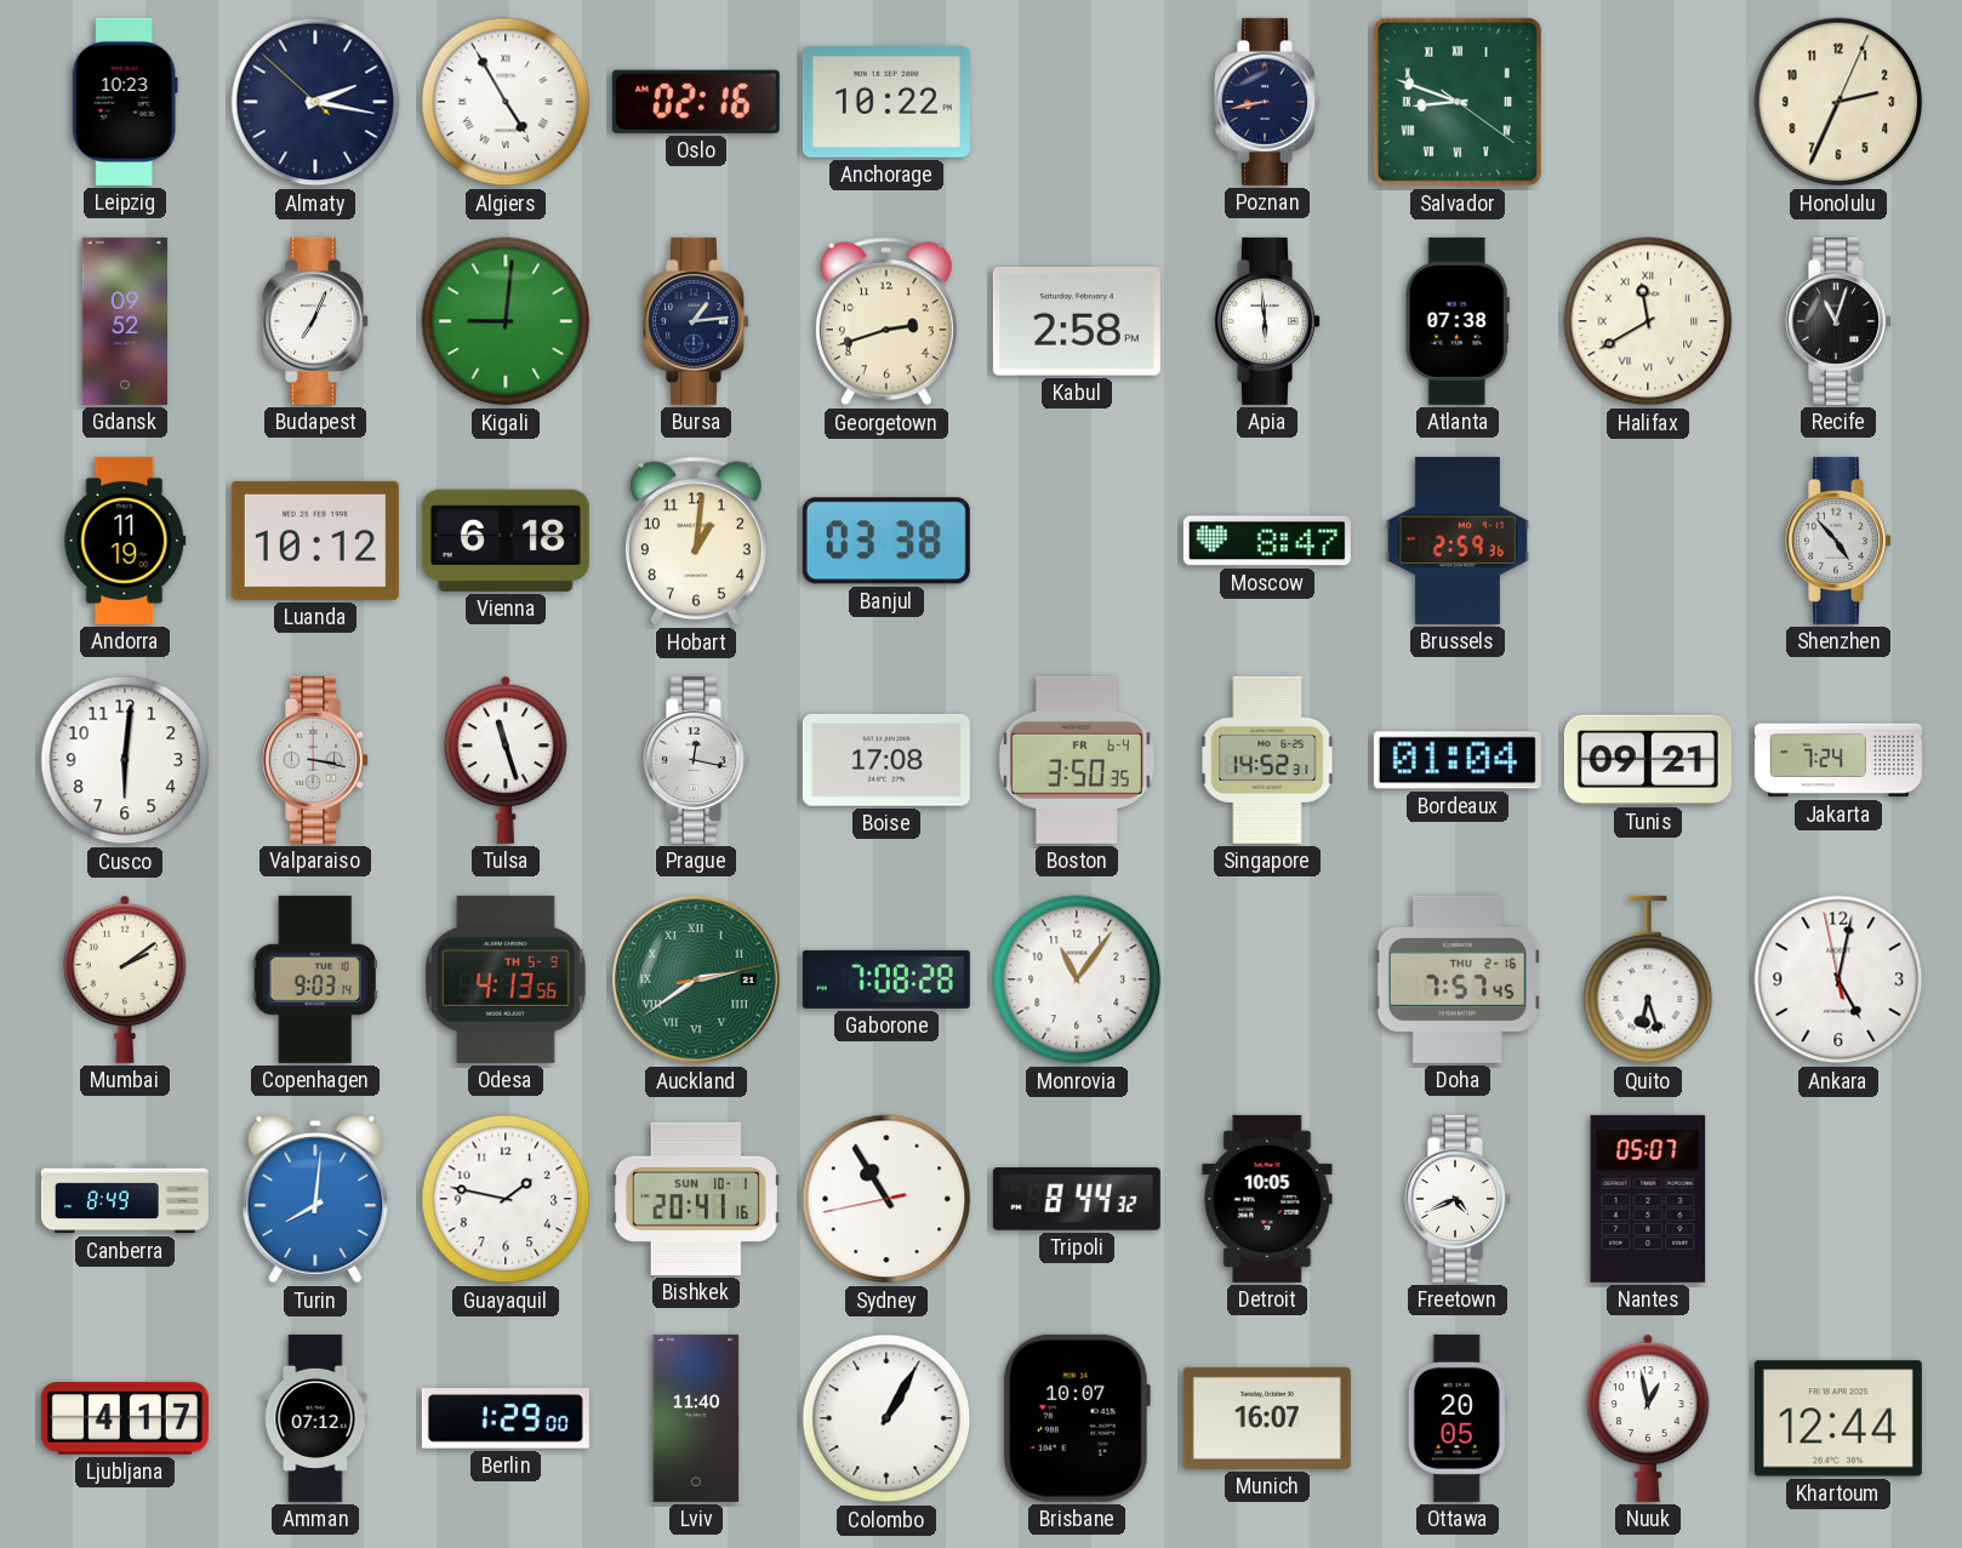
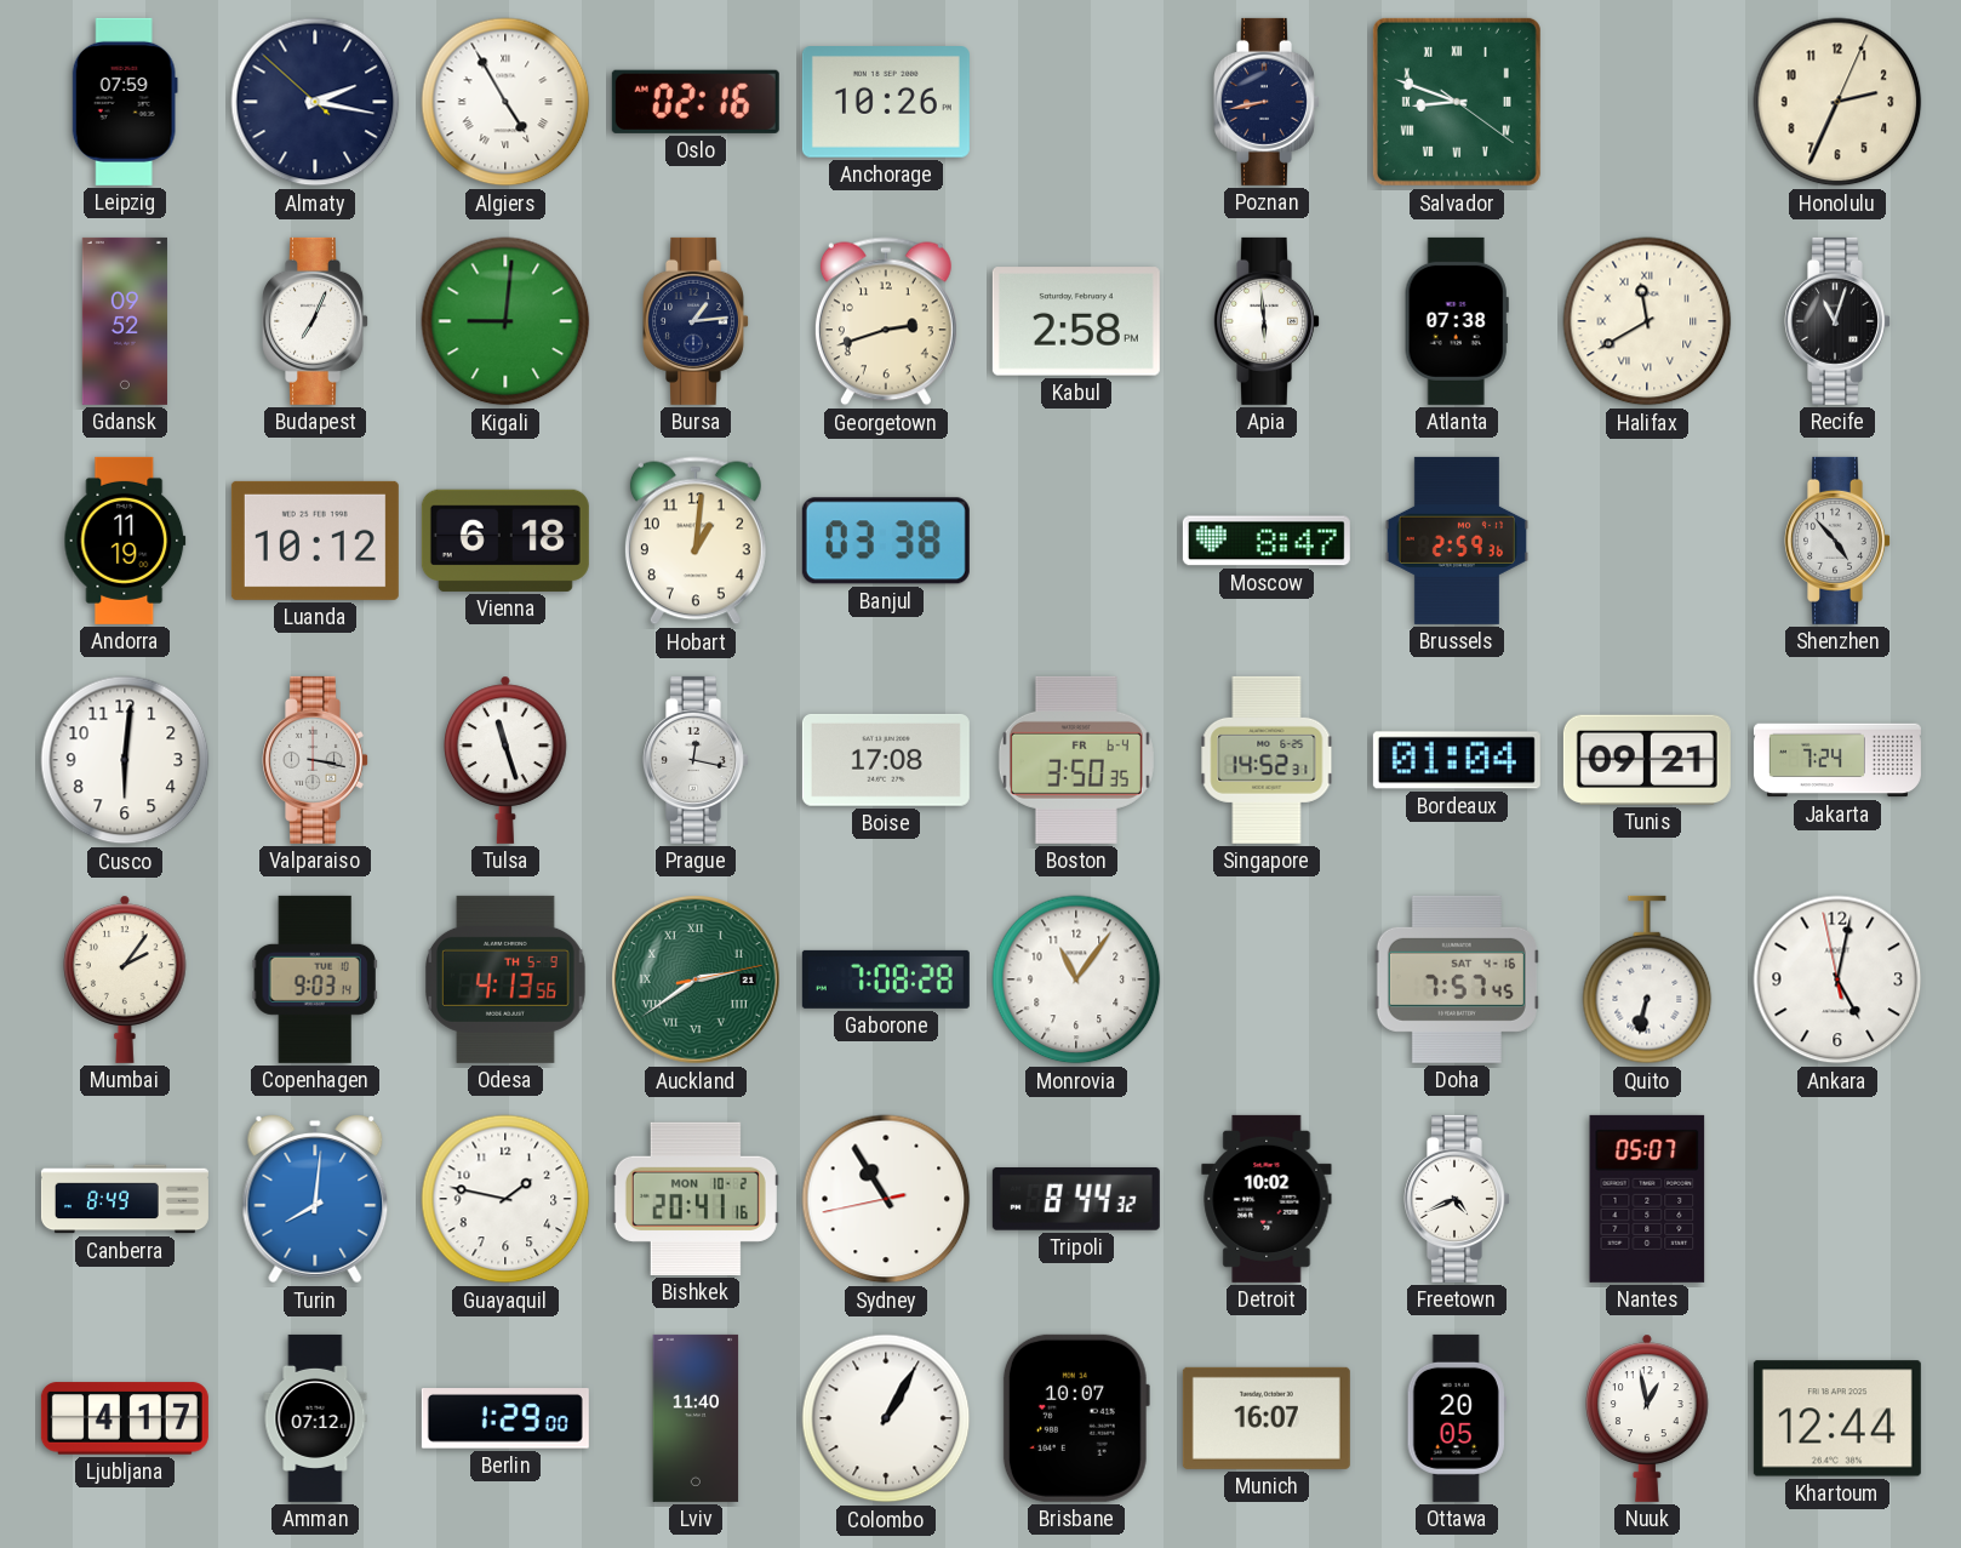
Leipzig: 10:23 -> 07:59 (125, 102)
Anchorage: 10:22 -> 10:26 (886, 102)
Mumbai: 2:09 -> 2:06 (126, 979)
Doha date: THU 2-16 -> SAT 4-16 (1457, 979)
Quito: 6:27 -> 6:32 (1647, 979)
Bishkek date: SUN 10-1 -> MON 10-2 (696, 1199)
Detroit: 10:05 -> 10:02 (1267, 1199)
